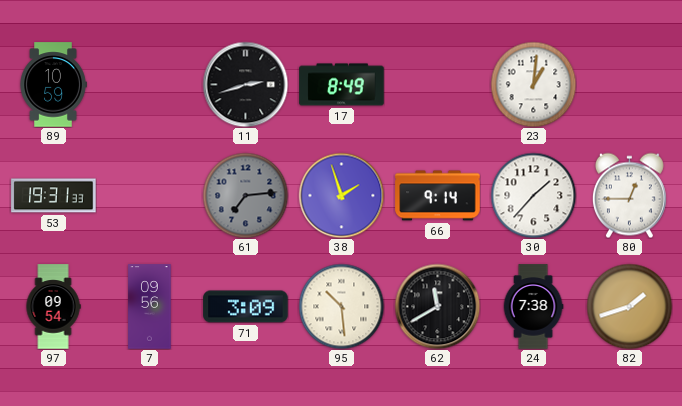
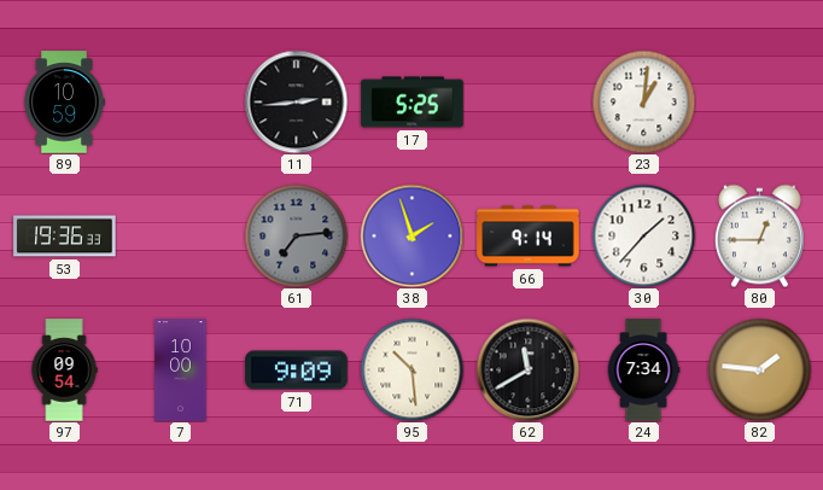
11: 2:42 -> 2:44 (296, 101)
17: 8:49 -> 5:25 (413, 103)
53: 19:31 -> 19:36 (65, 237)
7: 09:56 -> 10:00 (181, 371)
71: 3:09 -> 9:09 (297, 371)
24: 7:38 -> 7:34 (643, 371)
82: 1:42 -> 1:46 (759, 369)
